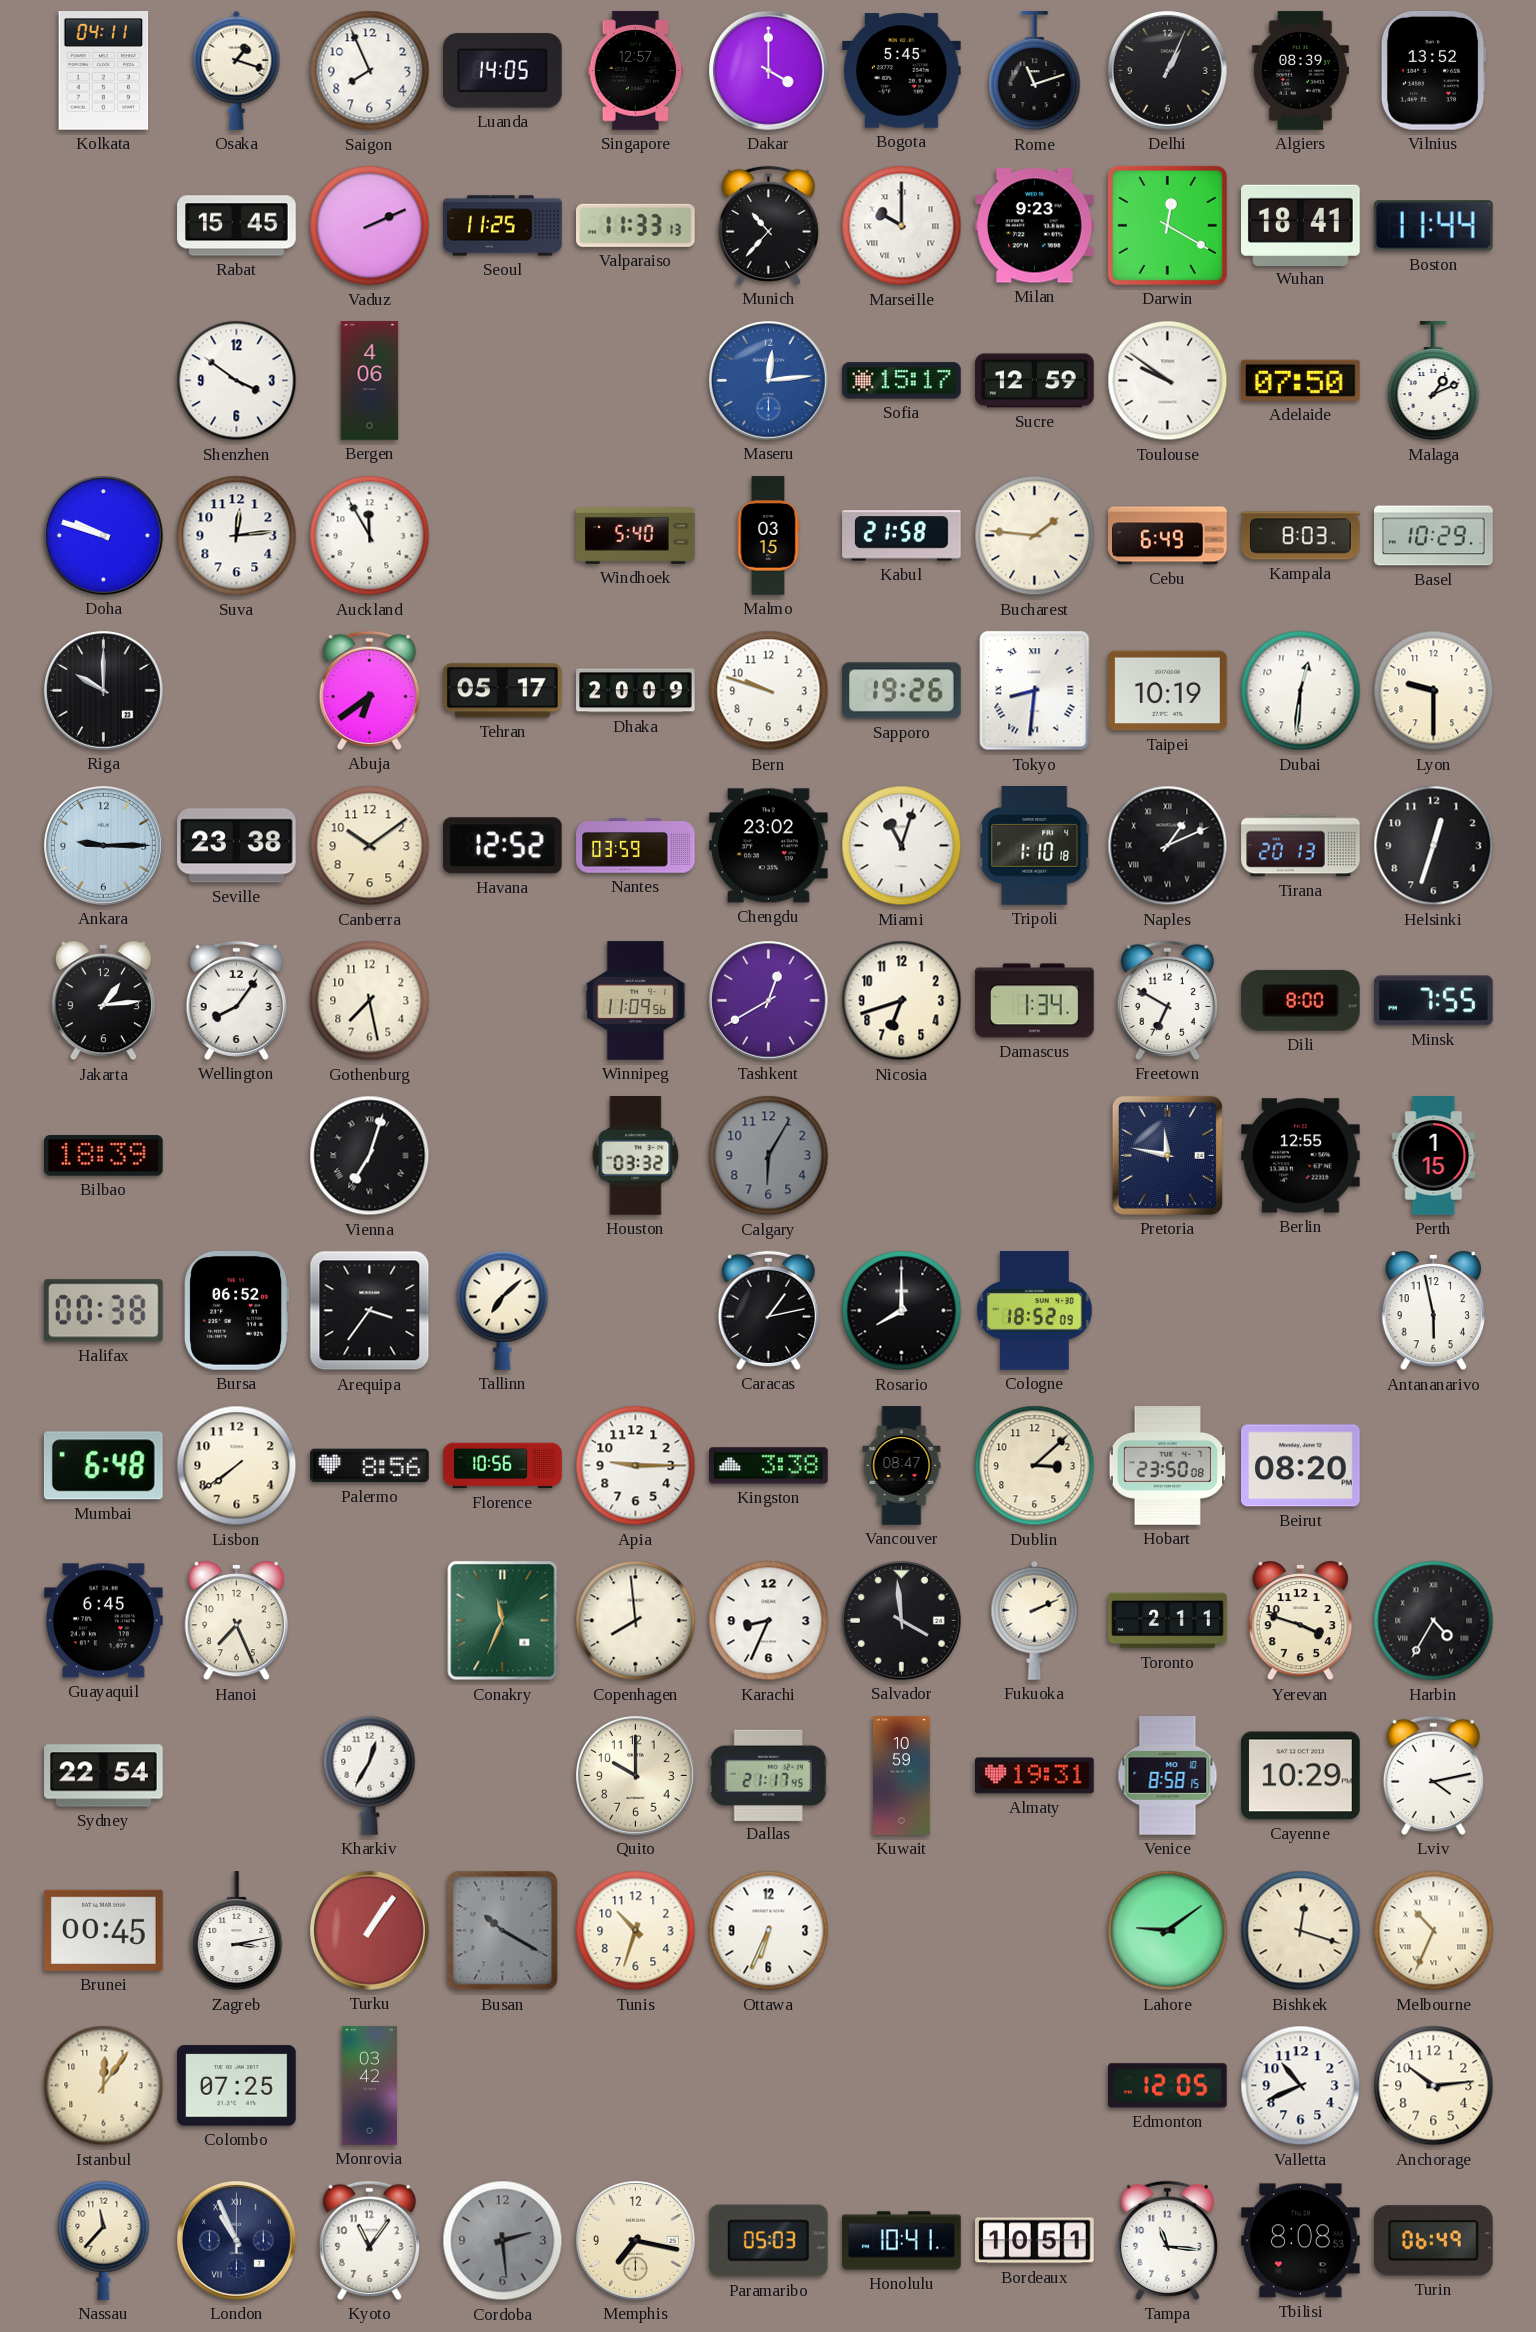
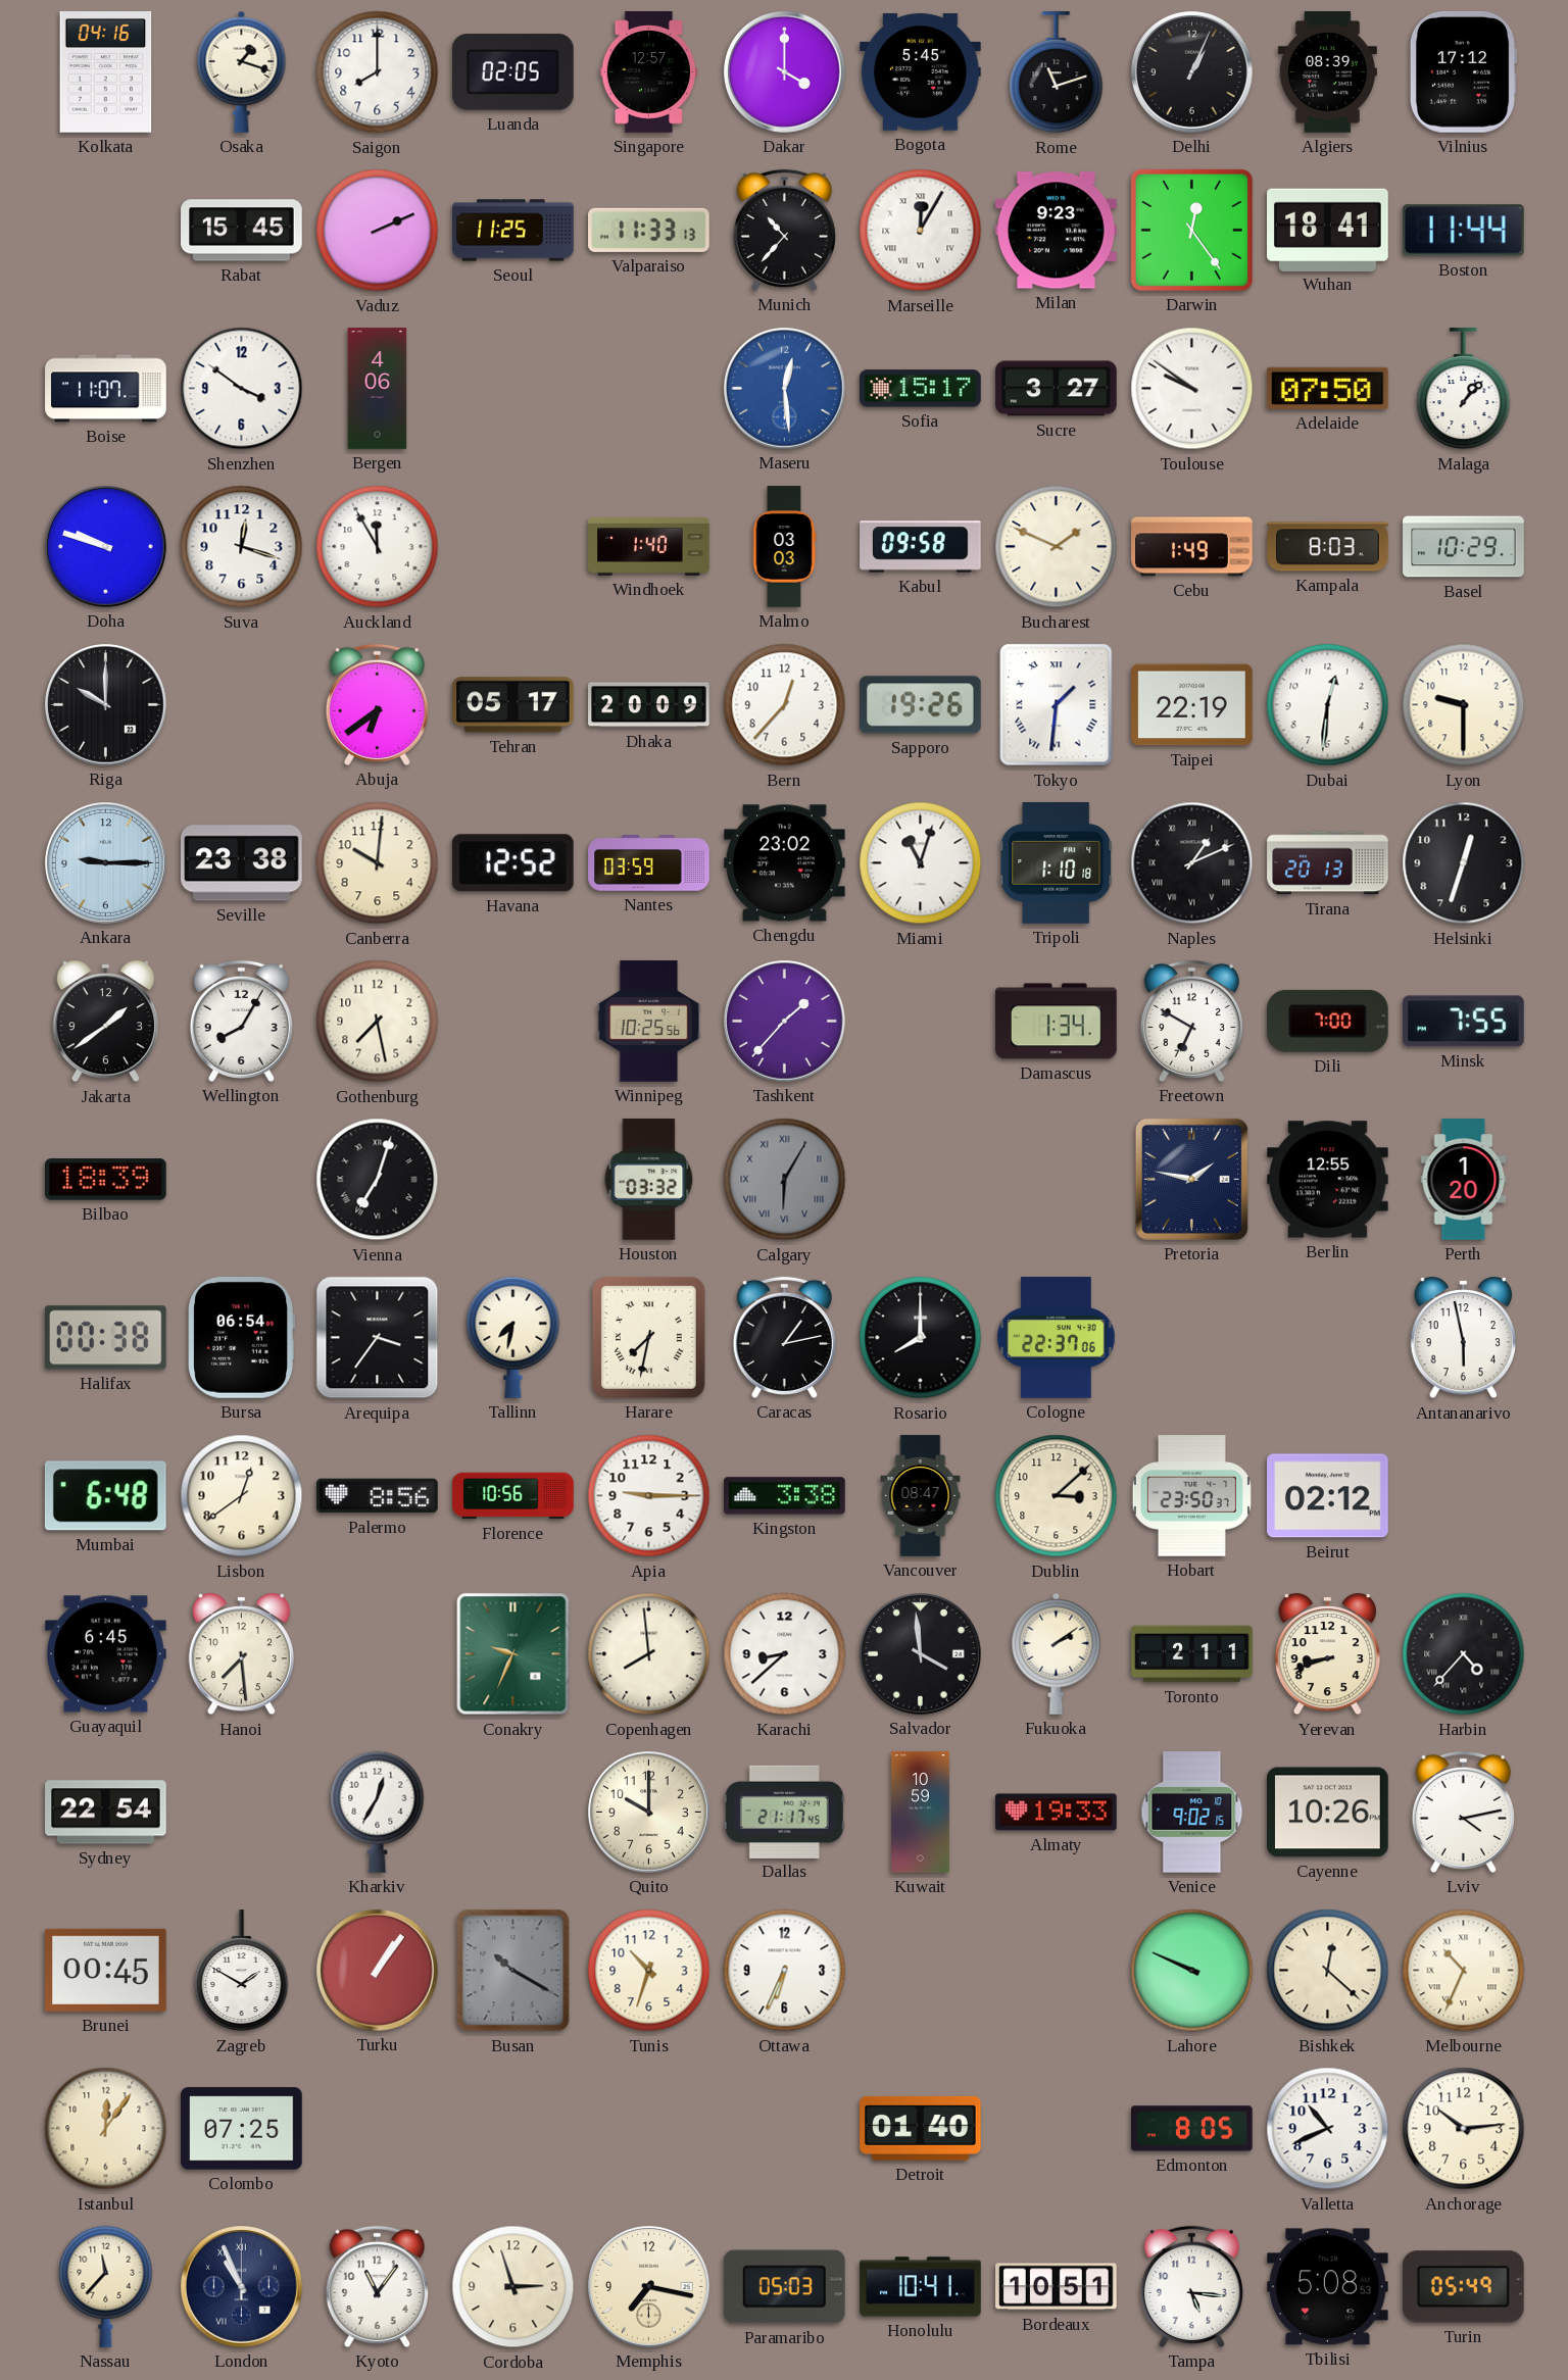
Kolkata: 04:11 -> 04:16 (106, 72)
Saigon: 7:56 -> 8:00 (378, 72)
Luanda: 14:05 -> 02:05 (513, 72)
Vilnius: 13:52 -> 17:12 (1463, 72)
Marseille: 10:00 -> 12:05 (921, 231)
Darwin: 12:20 -> 12:24 (1191, 230)
Boise: none -> 11:07 (106, 389)
Maseru: 12:14 -> 12:29 (785, 389)
Sucre: 12:59 -> 3:27 (1057, 389)
Malaga: 1:11 -> 1:07 (1464, 389)
Suva: 12:14 -> 12:18 (242, 547)
Windhoek: 5:40 -> 1:40 (649, 547)
Malmo: 03:15 -> 03:03 (784, 547)
Kabul: 21:58 -> 09:58 (921, 547)
Bucharest: 1:46 -> 1:49 (1057, 547)
Cebu: 6:49 -> 1:49 (1192, 547)
Bern: 9:48 -> 12:37 (785, 705)
Tokyo: 8:31 -> 1:31 (1057, 705)
Taipei: 10:19 -> 22:19 (1192, 705)
Canberra: 10:09 -> 10:01 (378, 863)
Jakarta: 1:14 -> 1:39 (105, 1023)
Wellington: 8:06 -> 8:05 (241, 1021)
Winnipeg: 11:09 -> 10:25 (649, 1022)
Tashkent: 12:40 -> 1:37 (785, 1022)
Nicosia: 6:42 -> none (902, 1001)
Dili: 8:00 -> 7:00 (1327, 1021)
Calgary numerals: Arabic -> Roman (785, 1180)
Pretoria: 11:47 -> 1:47 (1191, 1179)
Perth: 1:15 -> 1:20 (1464, 1180)
Bursa: 06:52 -> 06:54 (241, 1338)
Tallinn: 7:08 -> 7:32 (513, 1337)
Harare: none -> 7:32 (648, 1338)
Cologne: 18:52 -> 22:37 (1057, 1338)
Lisbon: 7:39 -> 12:39 (242, 1496)
Hobart: 23:50:08 -> 23:50:37 (1191, 1496)
Beirut: 08:20 -> 02:12 (1328, 1496)
Hanoi: 7:26 -> 7:29 (241, 1655)
Conakry: 11:34 -> 9:34 (513, 1654)
Karachi: 8:34 -> 8:38 (785, 1654)
Fukuoka: 2:11 -> 2:09 (1057, 1653)
Yerevan: 3:48 -> 8:42 (1327, 1655)
Harbin: 4:35 -> 4:37 (1464, 1654)
Almaty: 19:31 -> 19:33 (1057, 1813)
Venice: 8:58 -> 9:02 (1192, 1813)
Cayenne: 10:29 -> 10:26 (1328, 1813)
Zagreb: 3:13 -> 1:50 (242, 1971)
Lahore: 9:09 -> 9:49 (1192, 1971)
Bishkek: 12:18 -> 12:22 (1328, 1971)
Monrovia: 03:42 -> none (369, 2086)
Detroit: none -> 01:40 (921, 2128)
Edmonton: 12:05 -> 8:05 (1192, 2129)
Cordoba: 2:29 -> 2:57 (513, 2287)
Cordoba dial: grey -> cream (513, 2287)
Tampa: 11:16 -> 5:16 (1191, 2286)
Tbilisi: 8:08 -> 5:08 (1328, 2287)
Turin: 06:49 -> 05:49 (1463, 2287)
